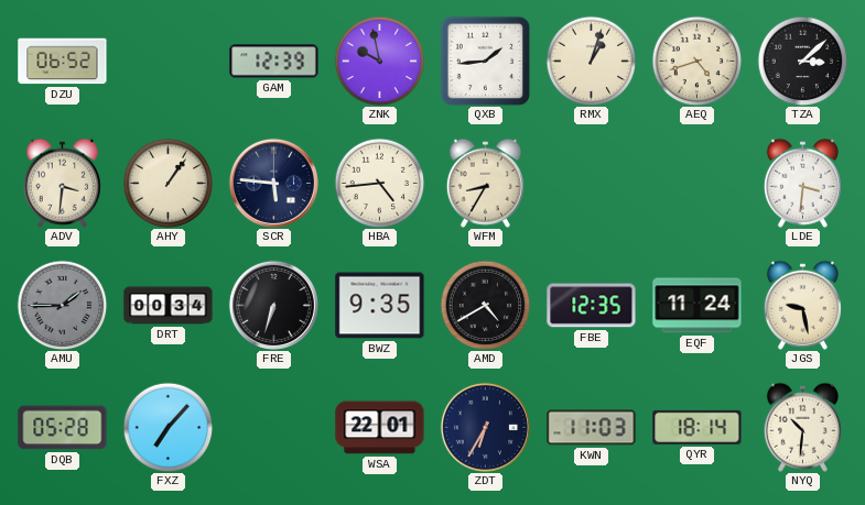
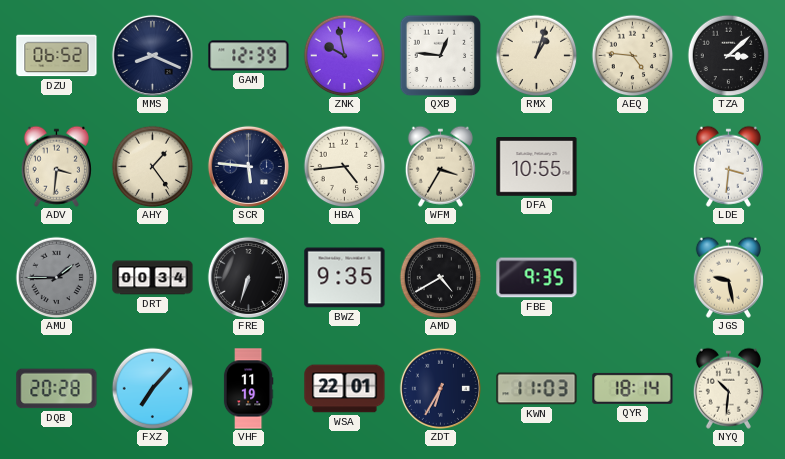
MMS: none -> 8:19 (152, 55)
QXB: 1:44 -> 12:46 (440, 55)
AEQ: 4:42 -> 4:46 (632, 55)
AHY: 1:06 -> 1:24 (152, 166)
WFM: 8:35 -> 3:35 (440, 166)
DFA: none -> 10:55 (537, 167)
FBE: 12:35 -> 9:35 (537, 278)
EQF: 11:24 -> none (698, 306)
DQB: 05:28 -> 20:28 (57, 389)
VHF: none -> 11:19 (248, 389)
